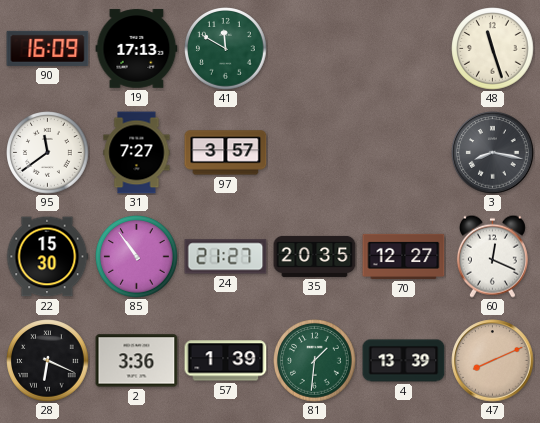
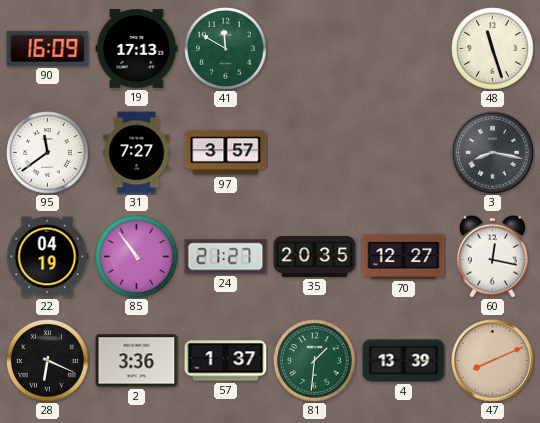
22: 15:30 -> 04:19 (47, 257)
60: 12:19 -> 12:17 (492, 256)
57: 1:39 -> 1:37 (226, 361)
